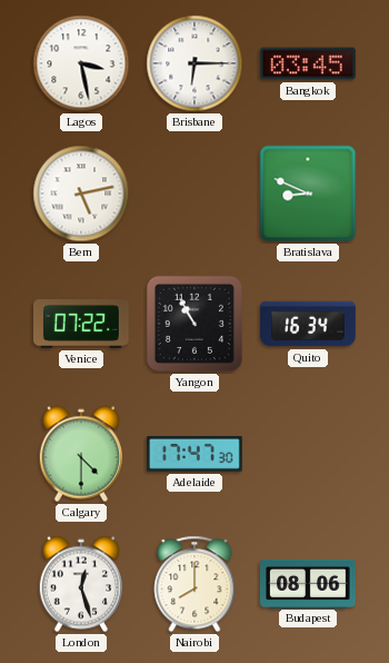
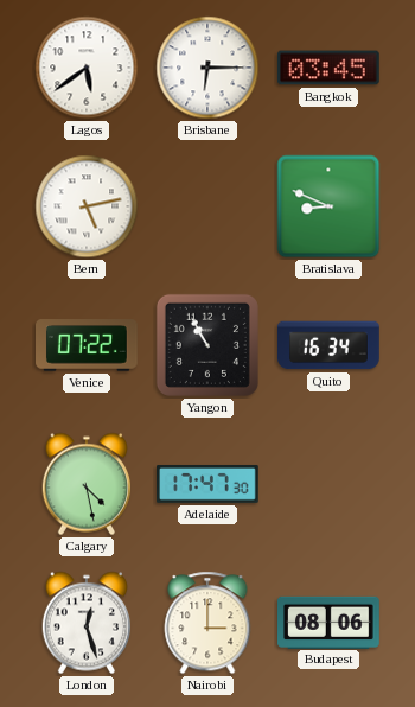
Lagos: 3:28 -> 5:39 (87, 68)
Calgary: 4:30 -> 4:28 (85, 484)
Nairobi: 8:00 -> 3:00 (207, 623)
